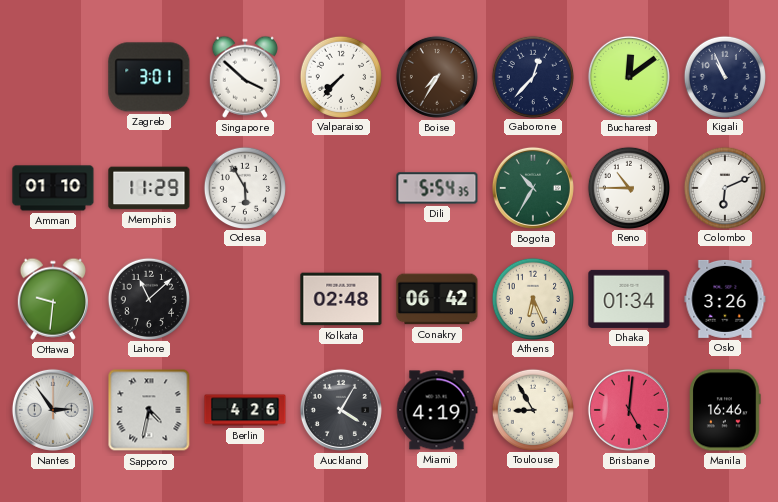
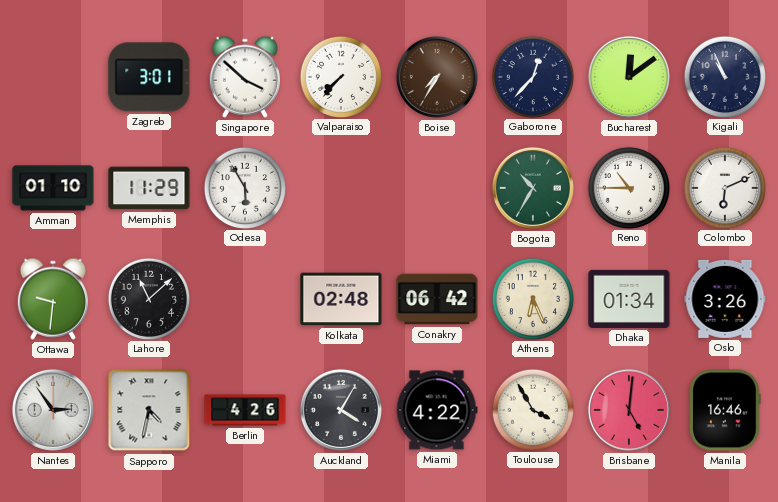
Dili: 5:54 -> none (437, 188)
Miami: 4:19 -> 4:22 (437, 410)
Toulouse: 8:55 -> 3:55 (532, 409)
